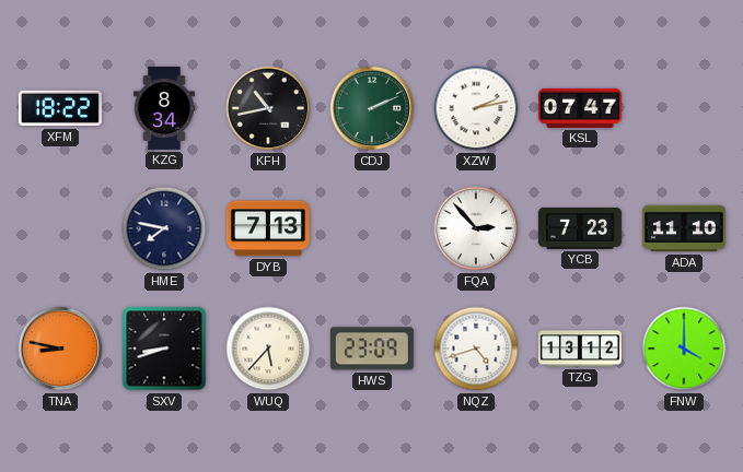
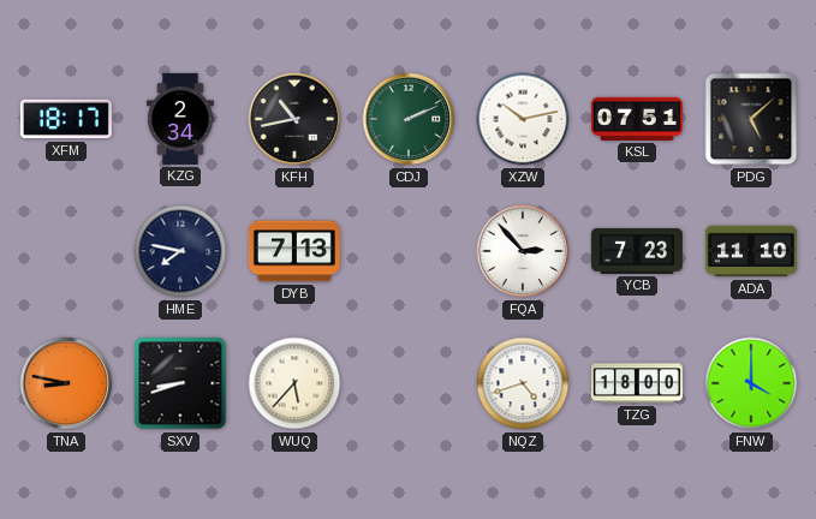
XFM: 18:22 -> 18:17 (66, 119)
KZG: 8:34 -> 2:34 (180, 119)
XZW: 2:13 -> 10:13 (523, 119)
KSL: 07:47 -> 07:51 (637, 119)
PDG: none -> 5:08 (751, 119)
HWS: 23:09 -> none (372, 349)
TZG: 13:12 -> 18:00 (637, 383)
